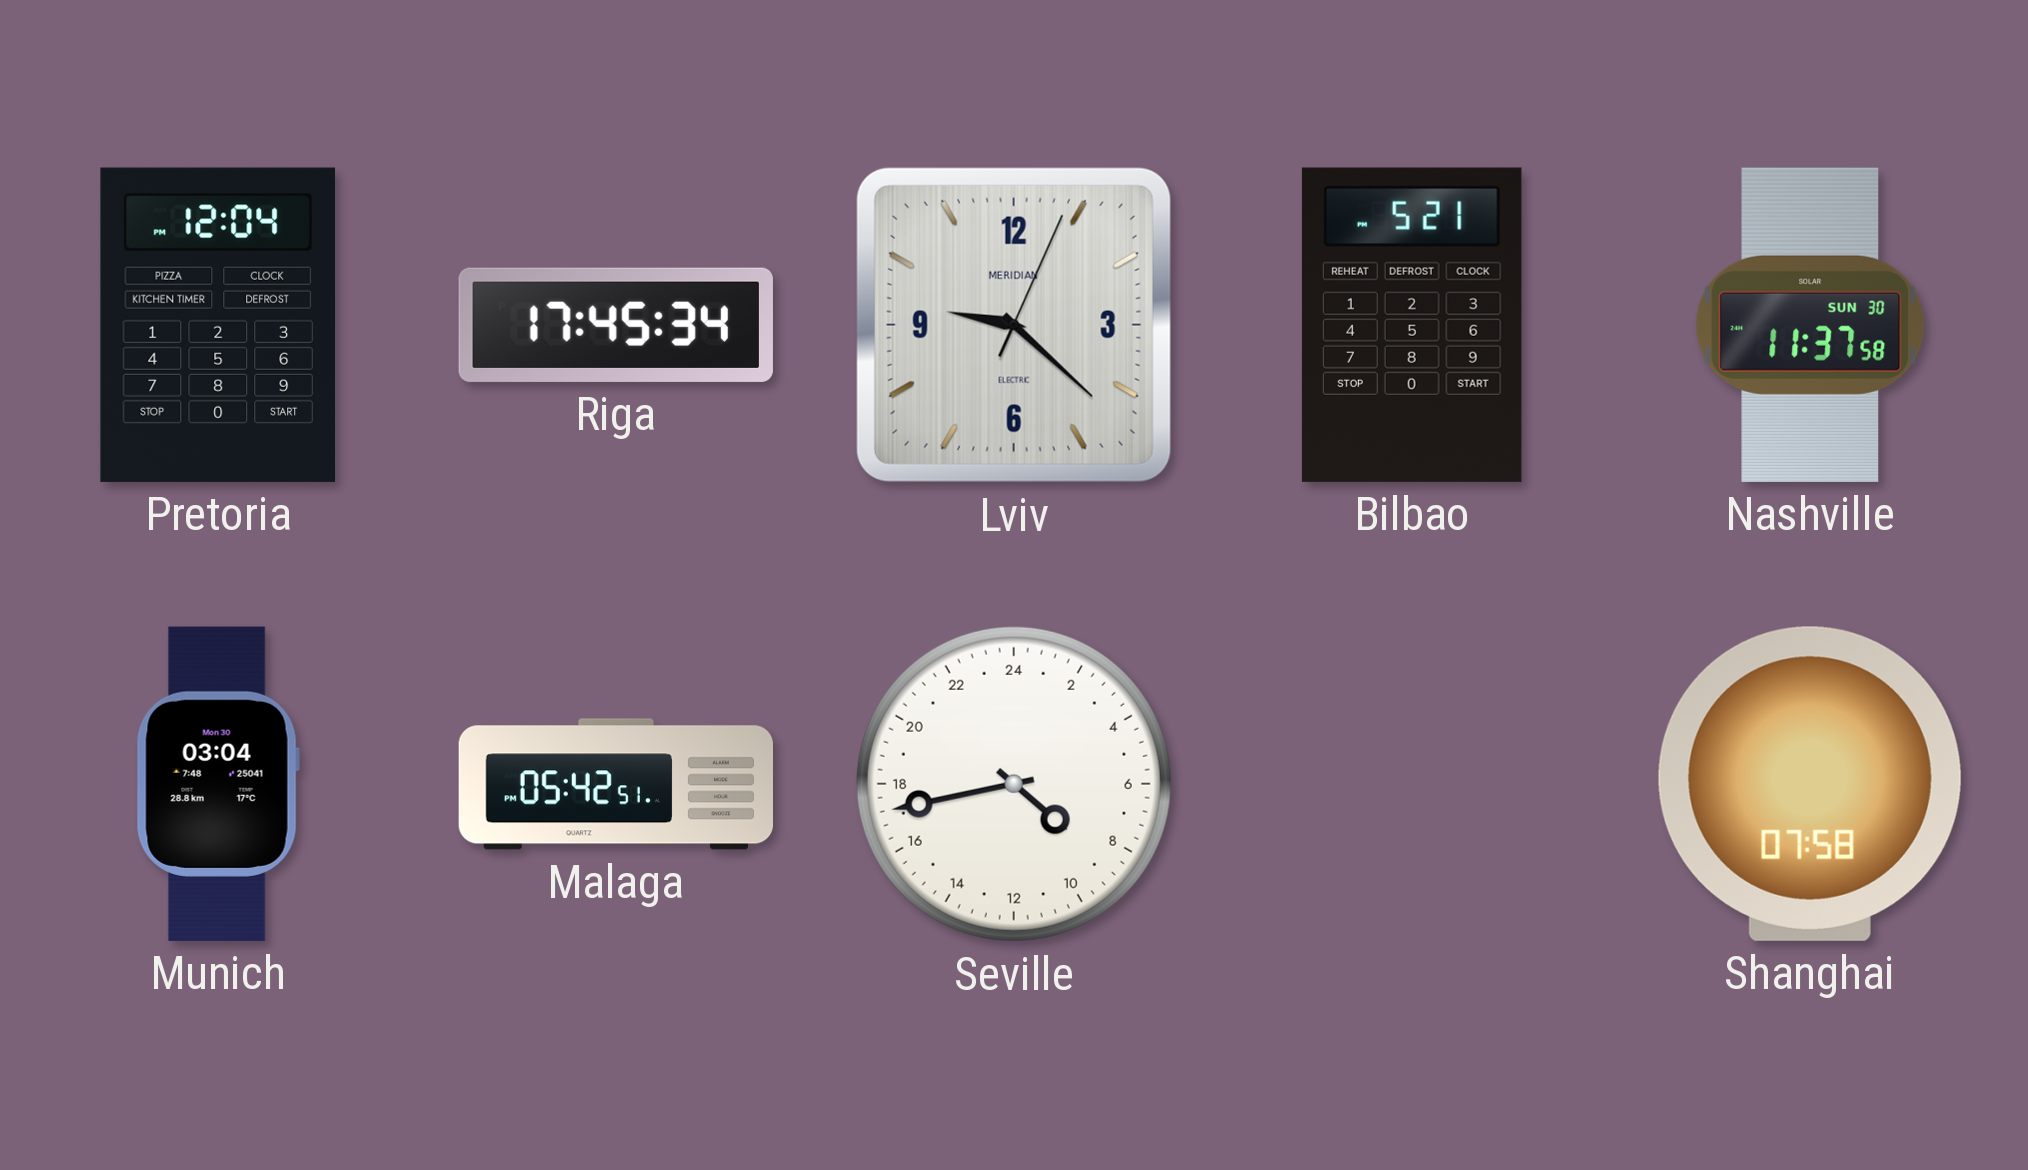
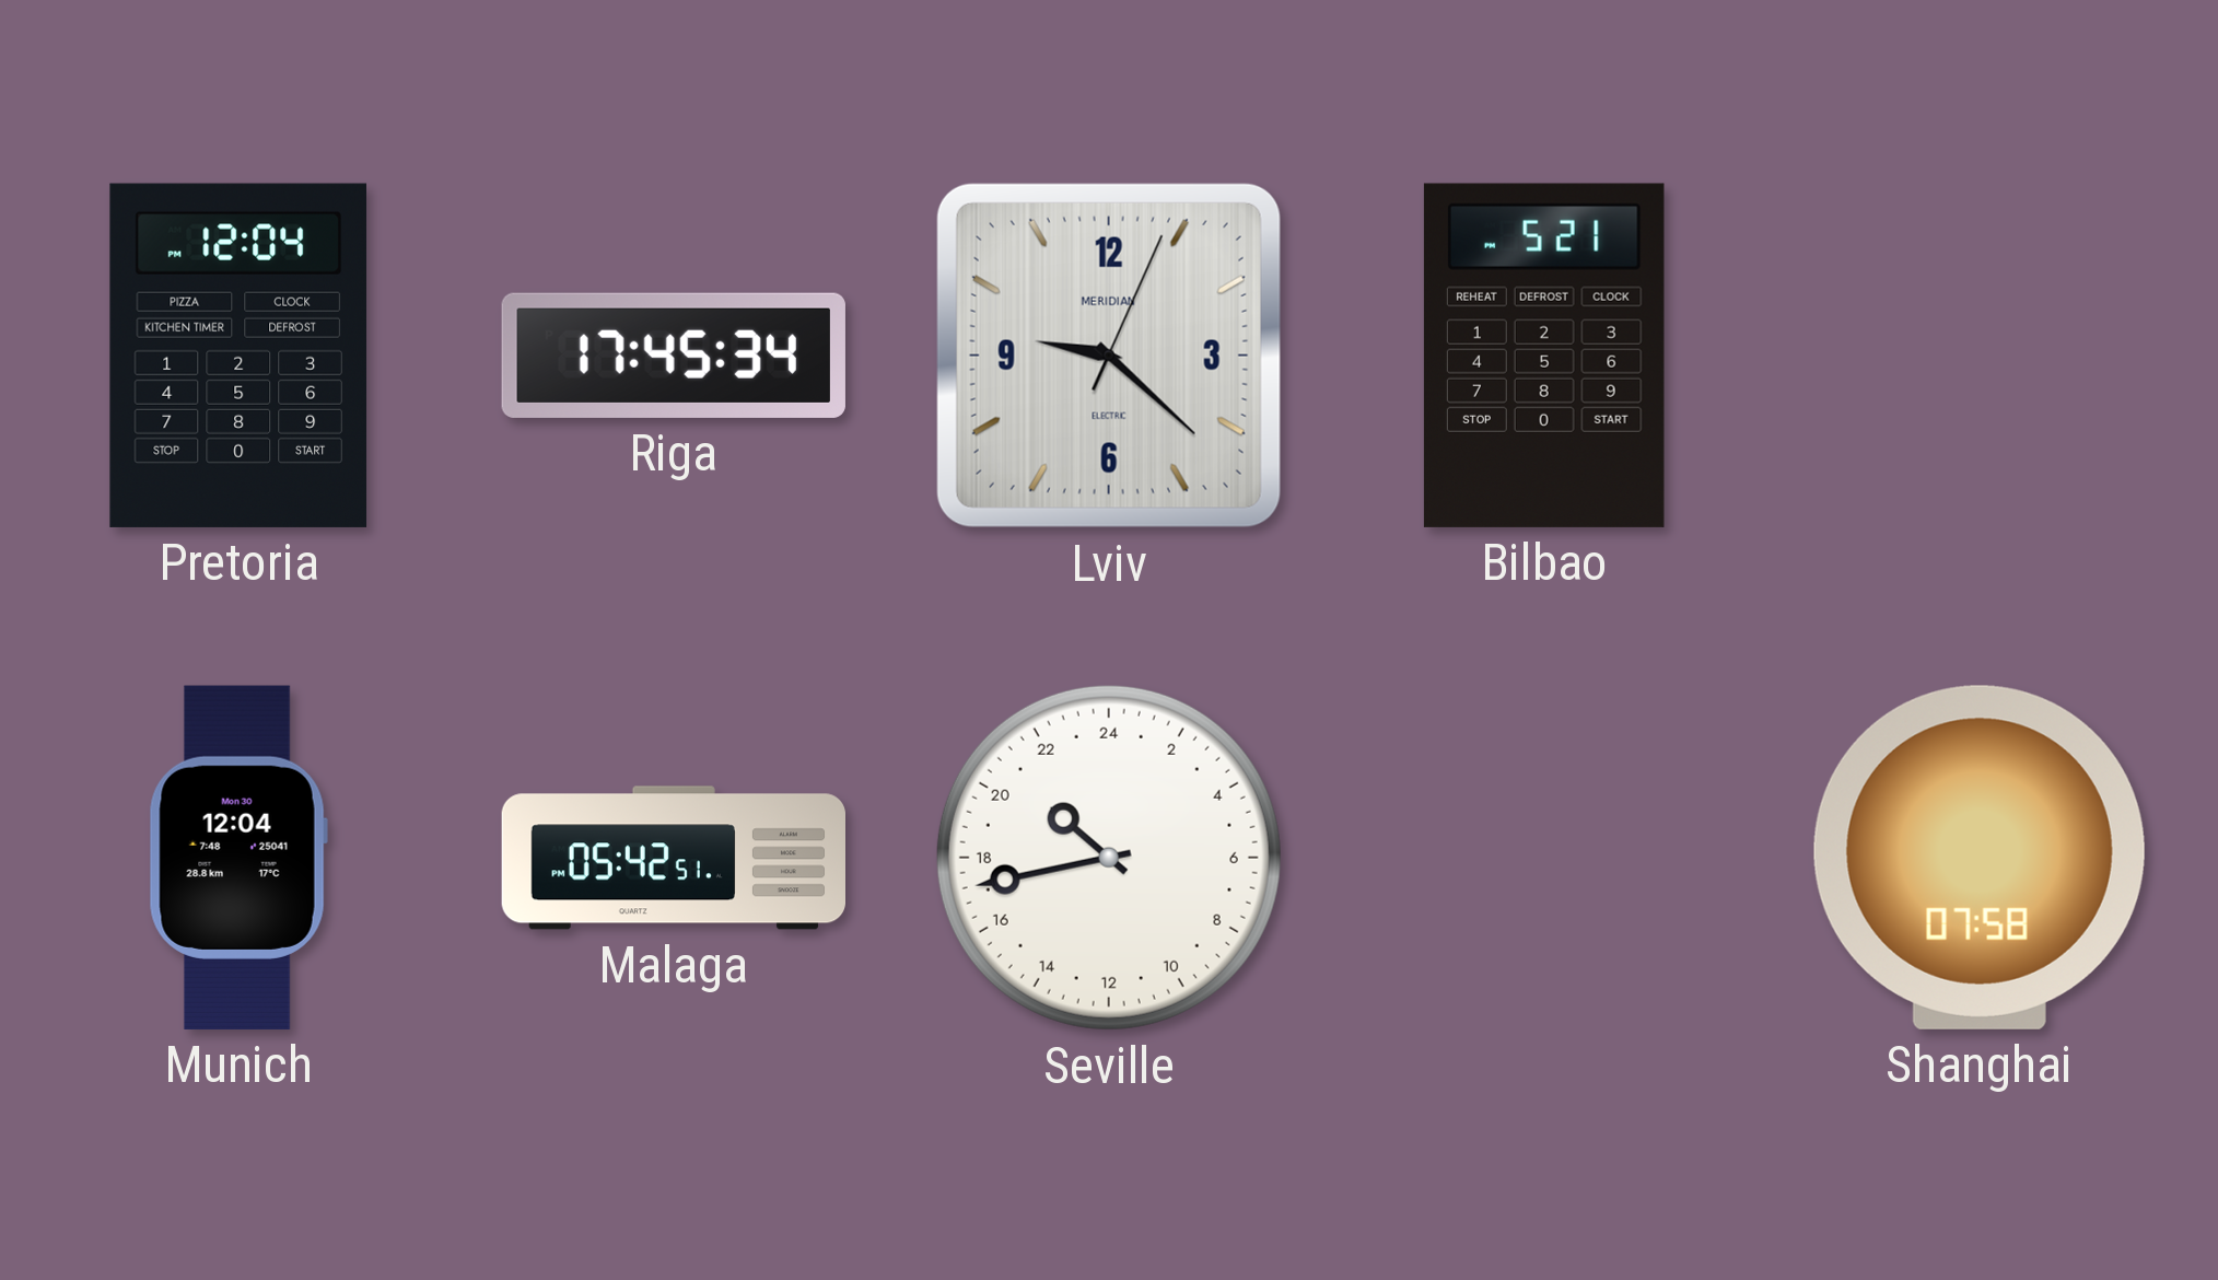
Nashville: 11:37 -> none (1810, 325)
Munich: 03:04 -> 12:04 (238, 858)
Seville: 8:43 -> 20:43 (1109, 858)
